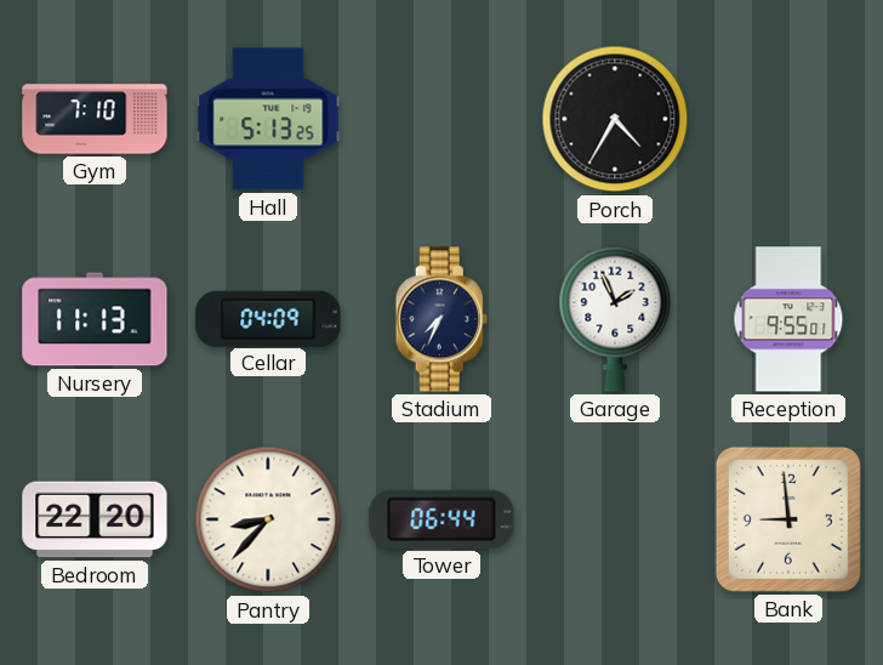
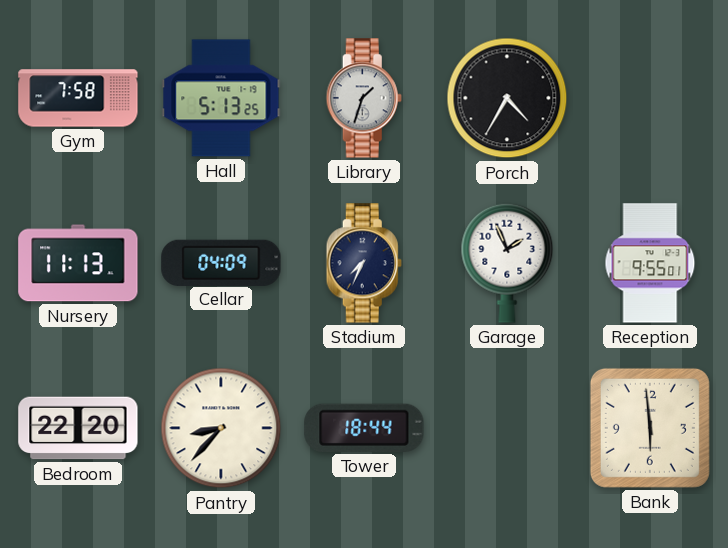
Gym: 7:10 -> 7:58 (78, 98)
Library: none -> 1:33 (364, 98)
Tower: 06:44 -> 18:44 (364, 428)
Bank: 8:59 -> 5:59 (650, 428)
